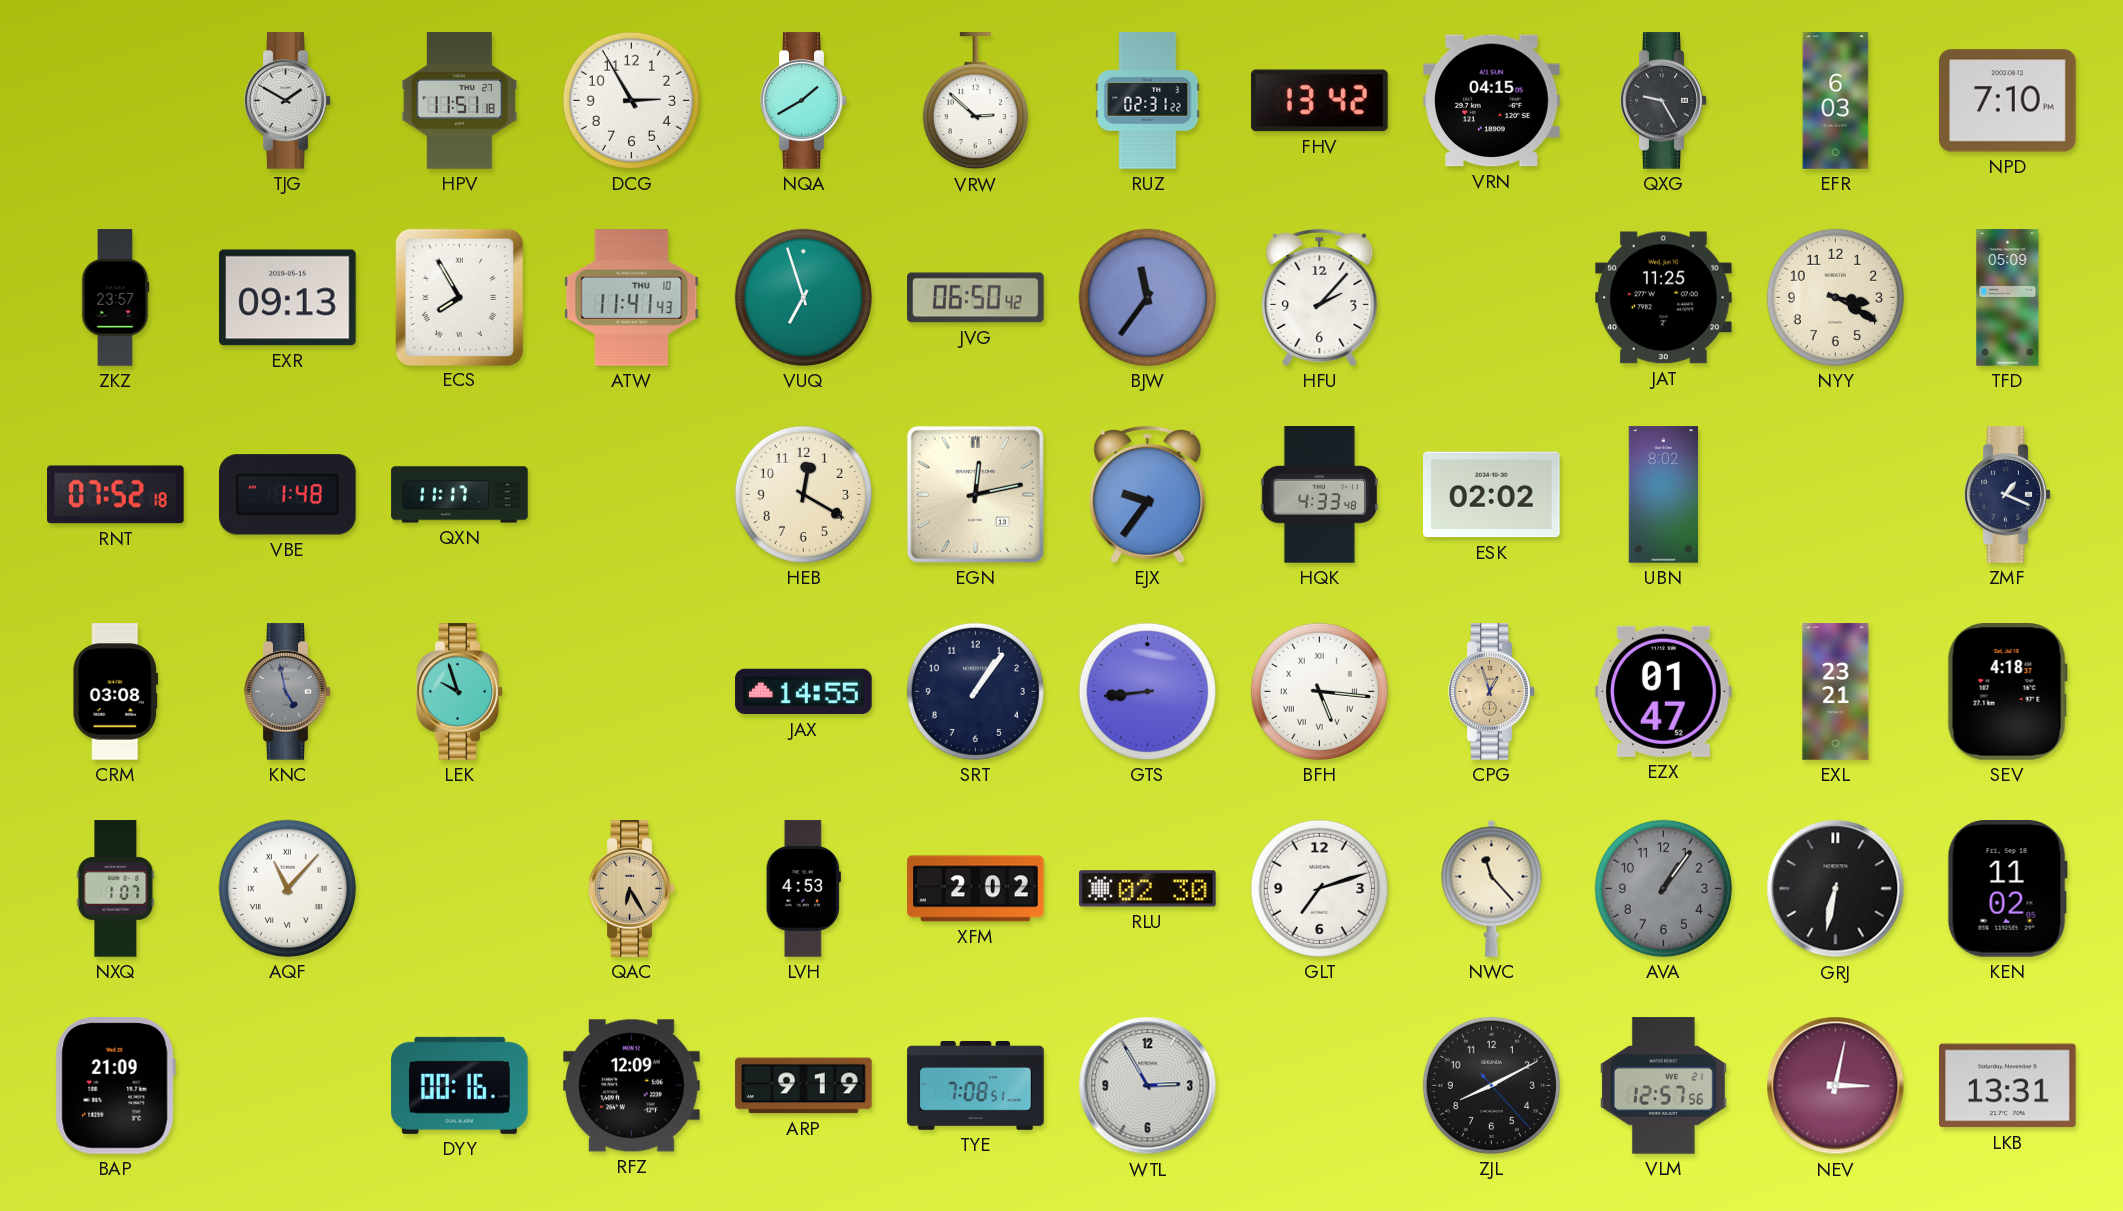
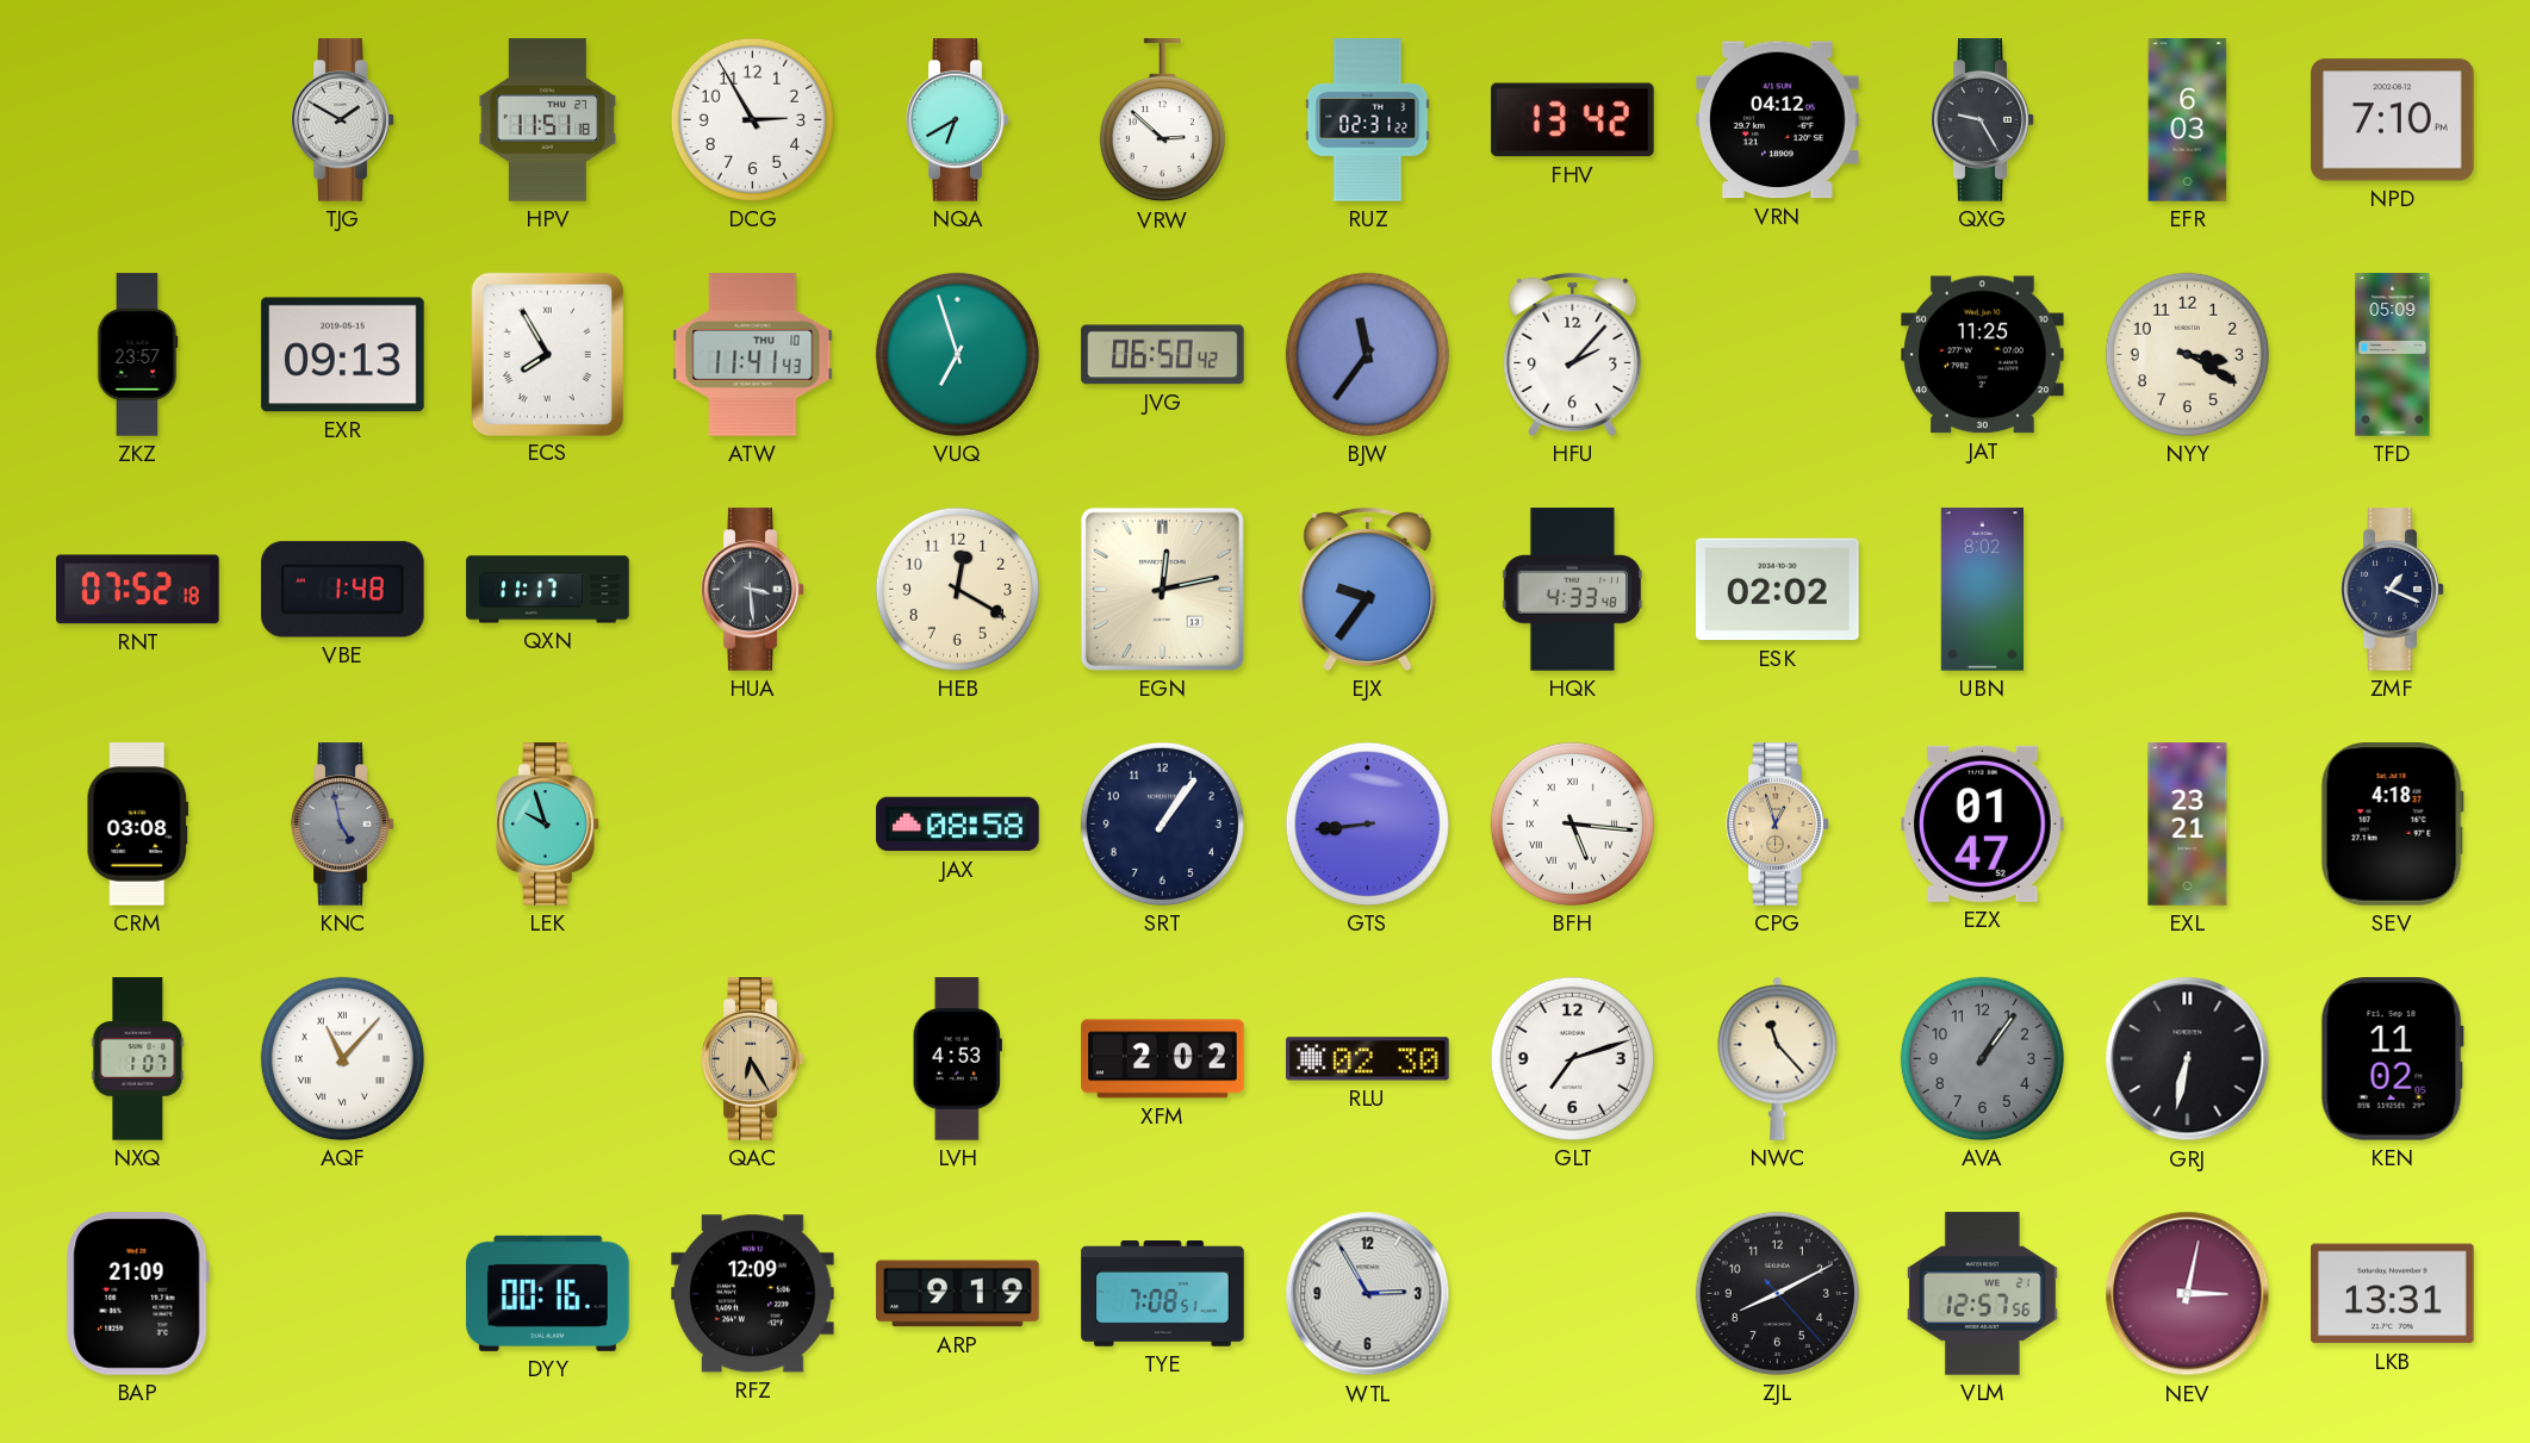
NQA: 1:40 -> 6:40 (958, 120)
VRN: 04:15 -> 04:12 (1778, 120)
HUA: none -> 3:29 (753, 590)
JAX: 14:55 -> 08:58 (958, 825)
